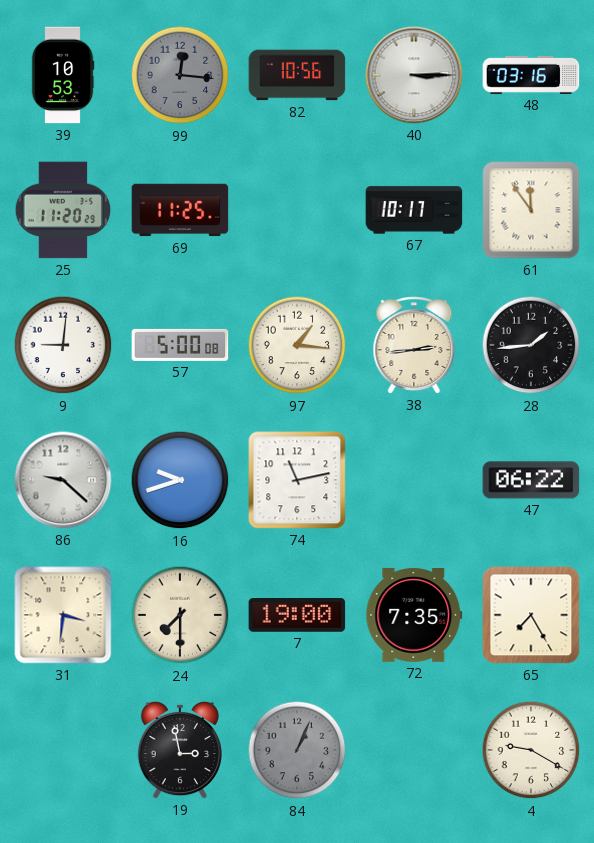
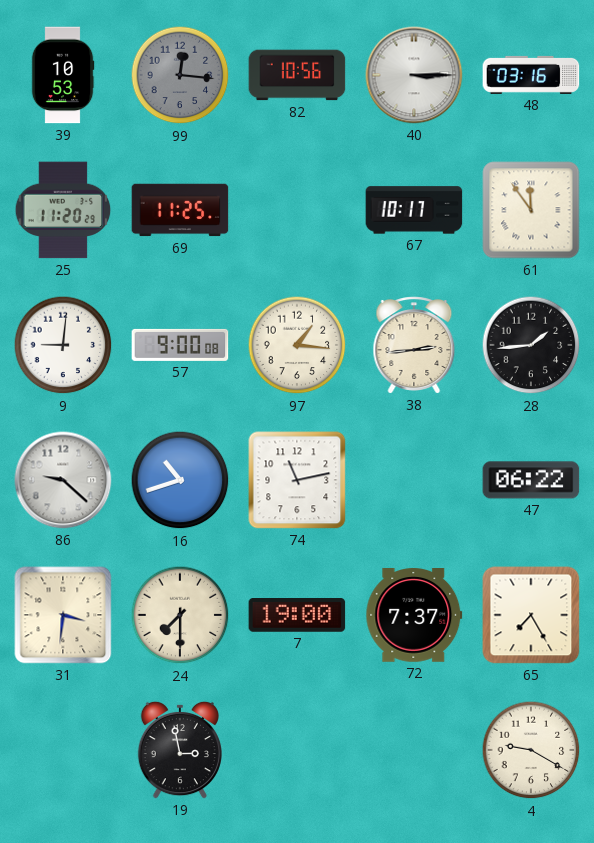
57: 5:00 -> 9:00 (180, 345)
16: 9:42 -> 10:42 (180, 480)
72: 7:35 -> 7:37 (414, 616)
84: 1:04 -> none (297, 750)
